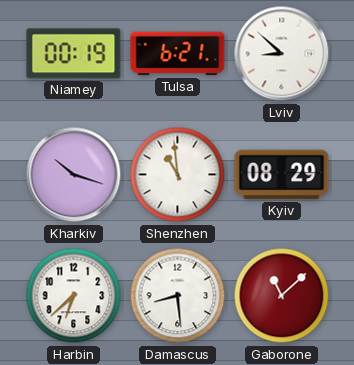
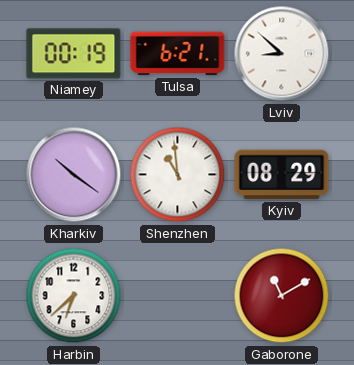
Kharkiv: 10:18 -> 10:21 (74, 175)
Damascus: 8:29 -> none (178, 296)
Gaborone: 11:08 -> 11:10 (282, 296)
